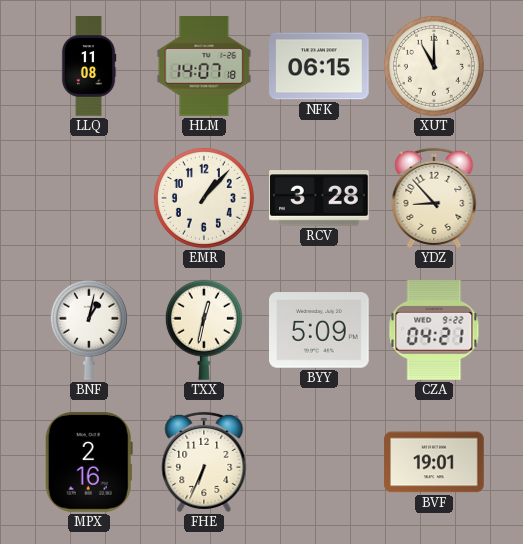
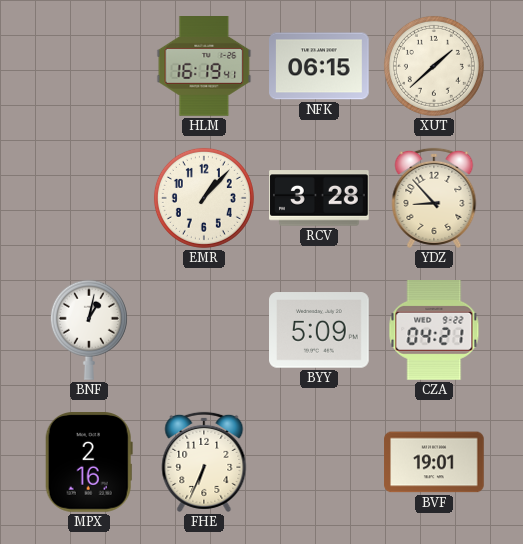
LLQ: 11:08 -> none (89, 66)
HLM: 14:07 -> 16:19 (204, 67)
XUT: 11:00 -> 1:38 (434, 66)
TXX: 12:32 -> none (204, 330)
